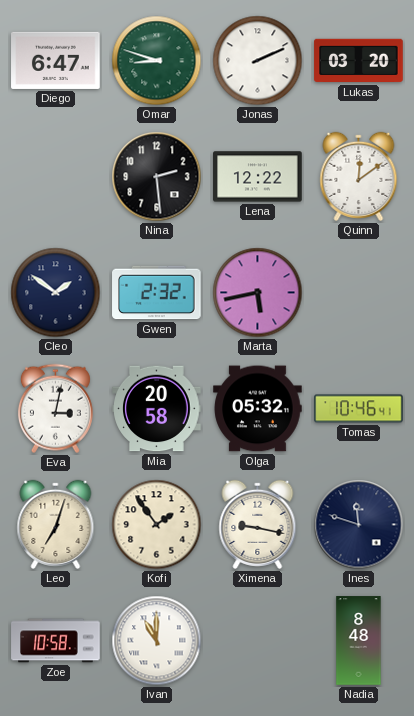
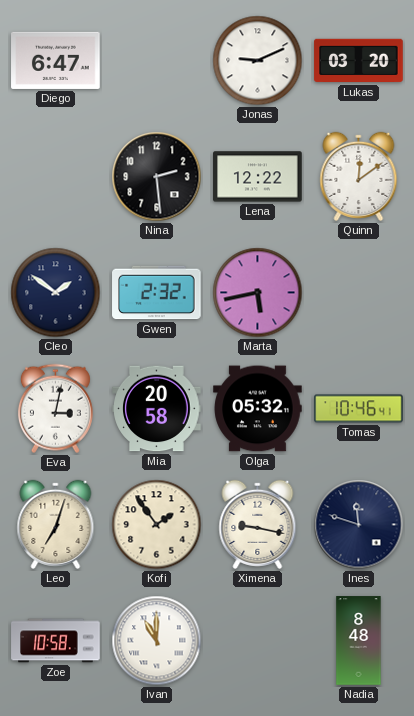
Omar: 8:48 -> none (157, 61)
Jonas: 2:11 -> 9:11 (258, 61)
